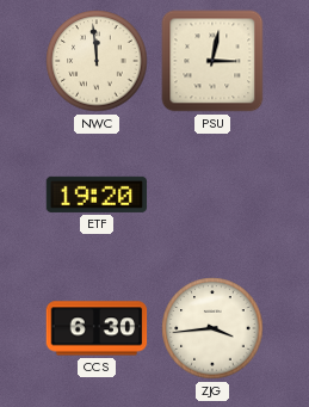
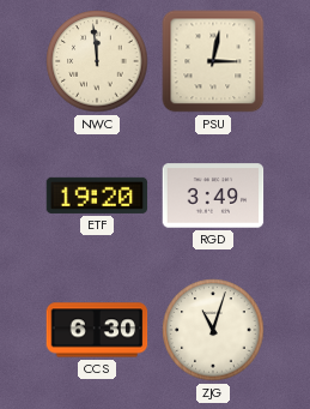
RGD: none -> 3:49 (213, 196)
ZJG: 3:44 -> 11:03 (213, 330)
